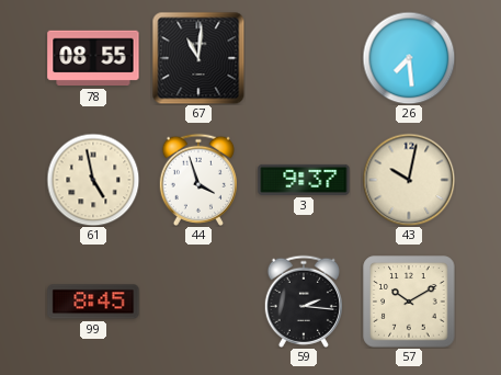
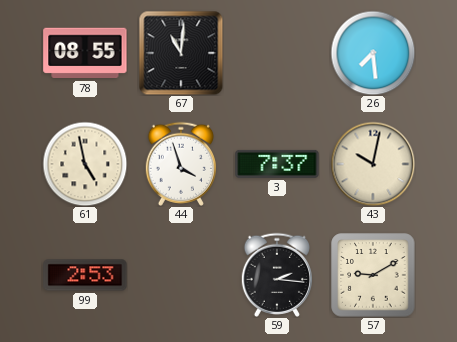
3: 9:37 -> 7:37 (277, 164)
99: 8:45 -> 2:53 (85, 275)
57: 10:10 -> 9:10 (373, 275)
